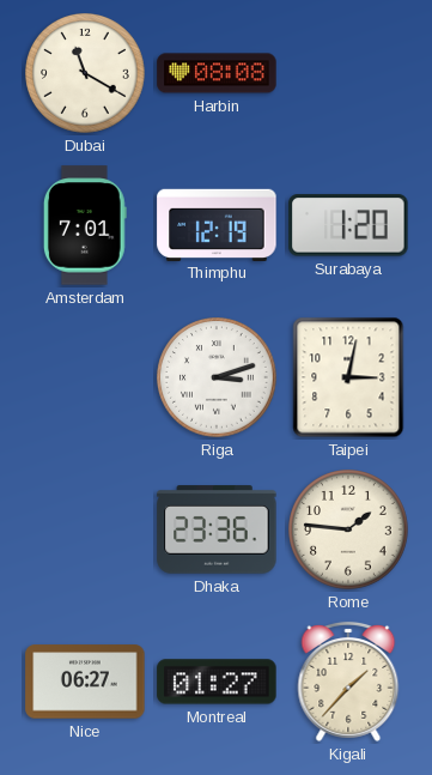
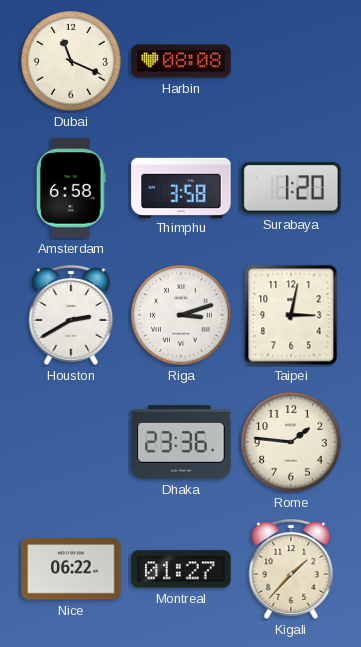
Dubai: 11:20 -> 11:19 (71, 61)
Amsterdam: 7:01 -> 6:58 (71, 188)
Thimphu: 12:19 -> 3:58 (181, 187)
Houston: none -> 2:40 (71, 315)
Nice: 06:27 -> 06:22 (71, 569)
